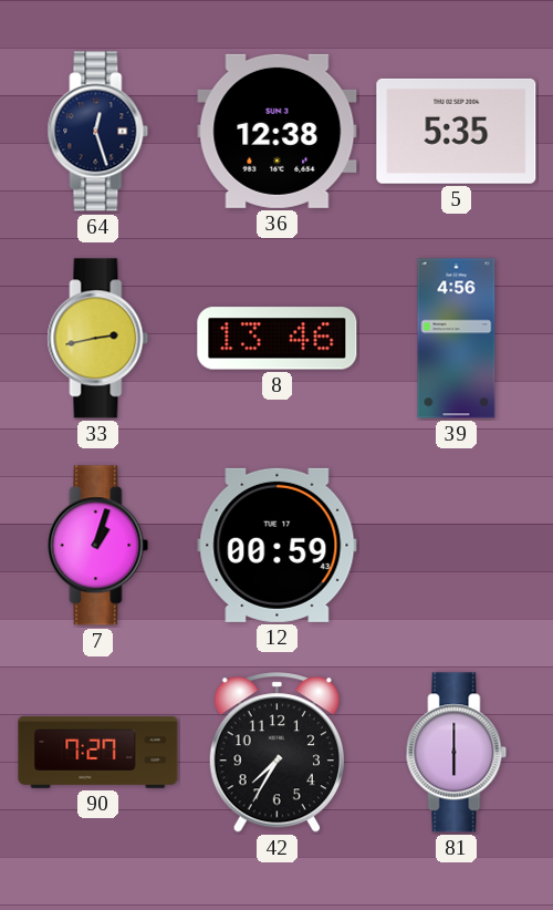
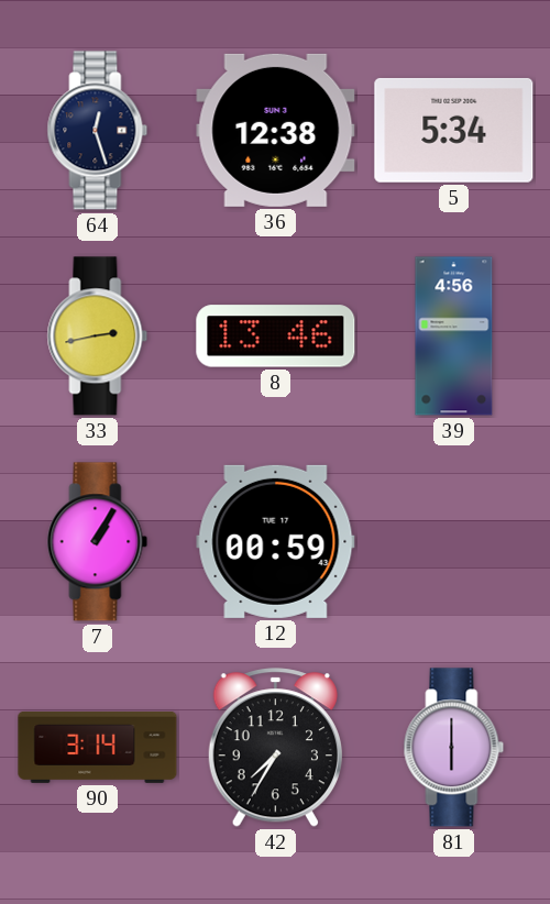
5: 5:35 -> 5:34 (454, 130)
7: 1:03 -> 1:05 (98, 542)
90: 7:27 -> 3:14 (98, 747)
